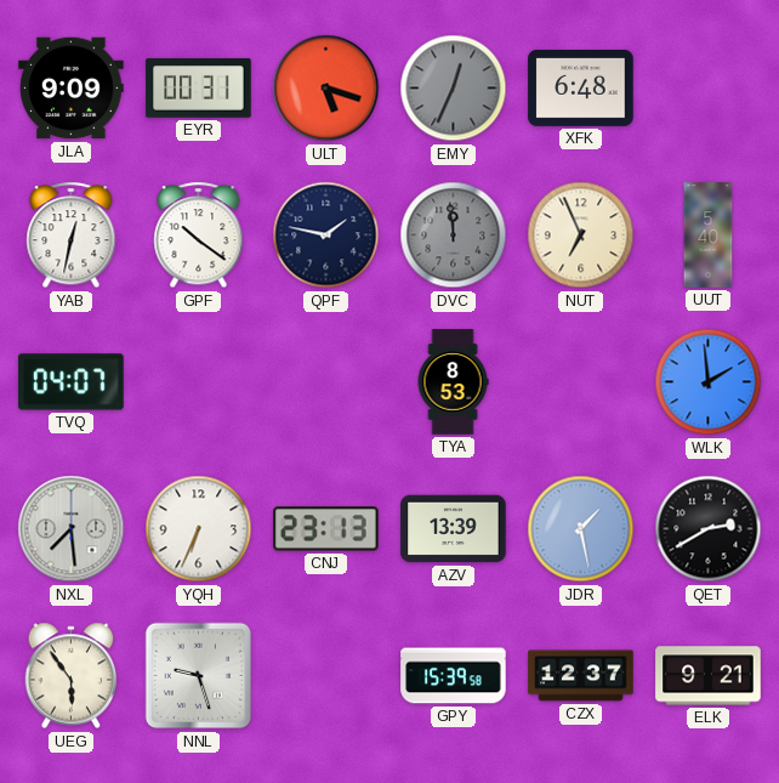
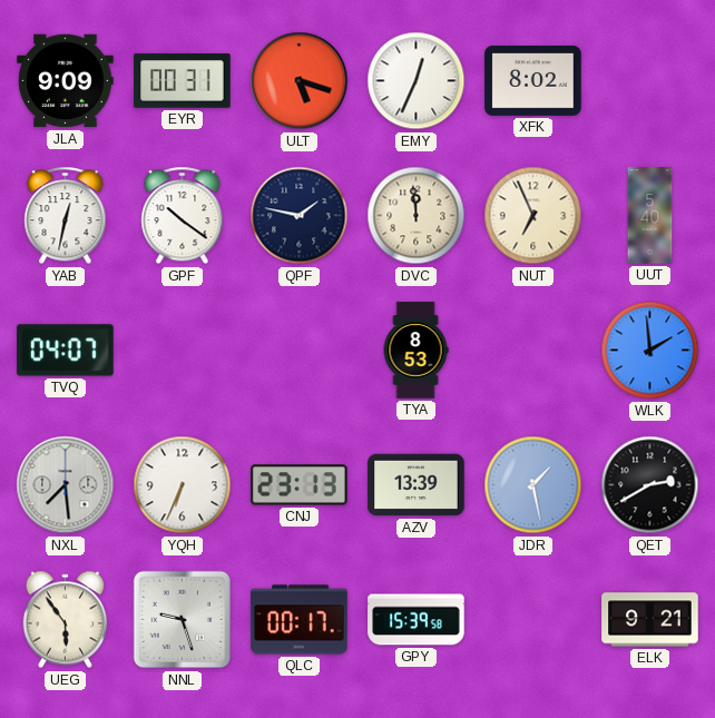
EMY dial: grey -> white (417, 81)
XFK: 6:48 -> 8:02 (533, 80)
DVC dial: grey -> cream (417, 216)
QLC: none -> 00:17 (300, 620)
CZX: 12:37 -> none (581, 676)
